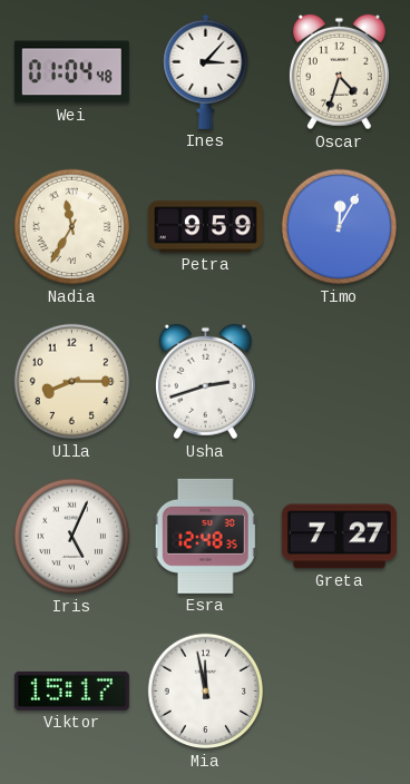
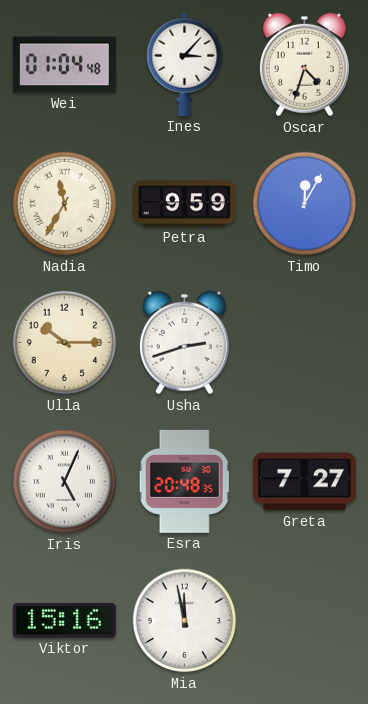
Ulla: 8:15 -> 10:15 (65, 343)
Esra: 12:48 -> 20:48 (184, 481)
Viktor: 15:17 -> 15:16 (64, 620)
